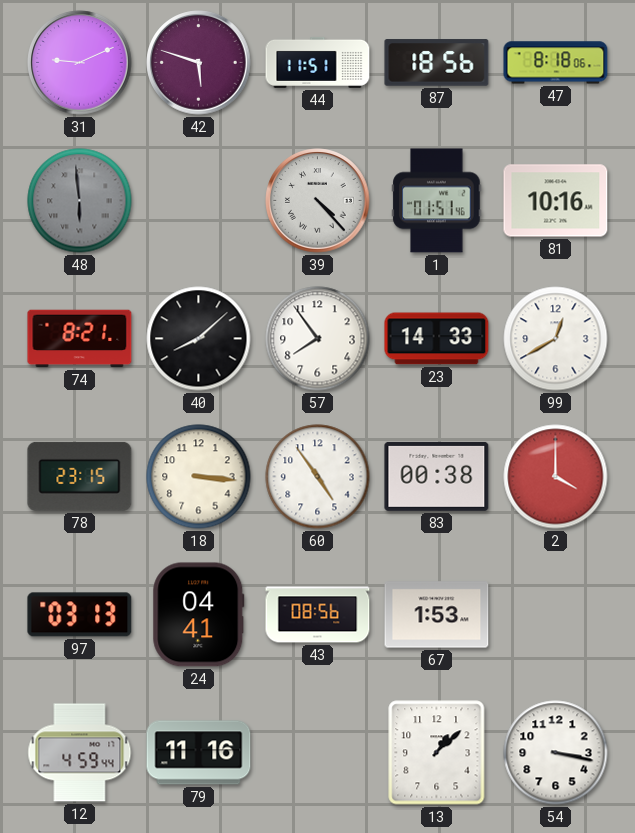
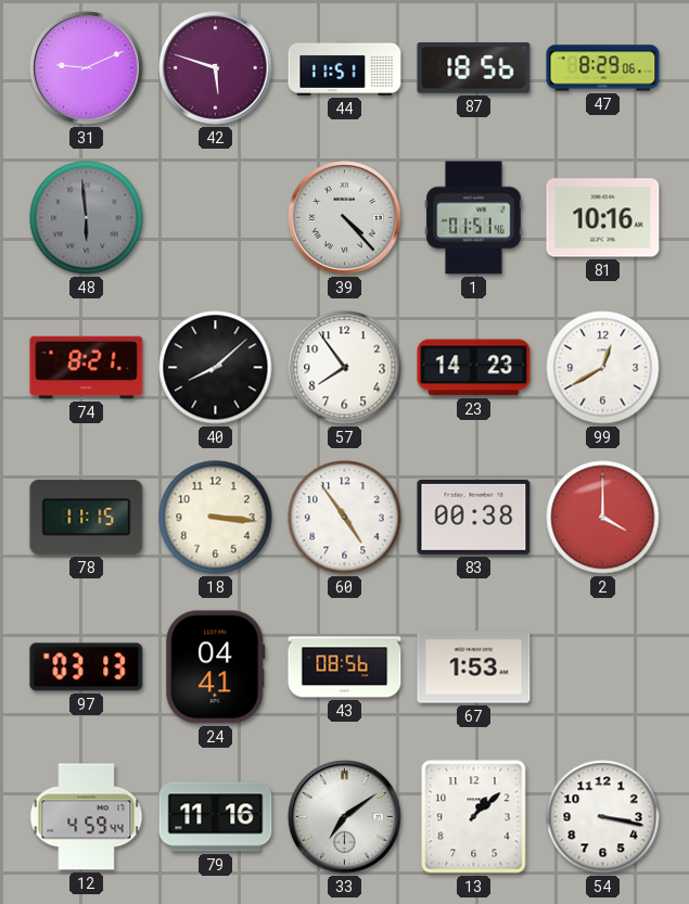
47: 8:18 -> 8:29 (603, 68)
23: 14:33 -> 14:23 (474, 368)
78: 23:15 -> 11:15 (87, 517)
33: none -> 7:09 (345, 817)
